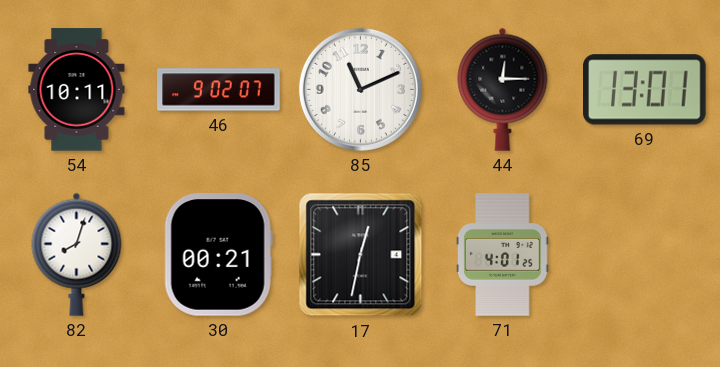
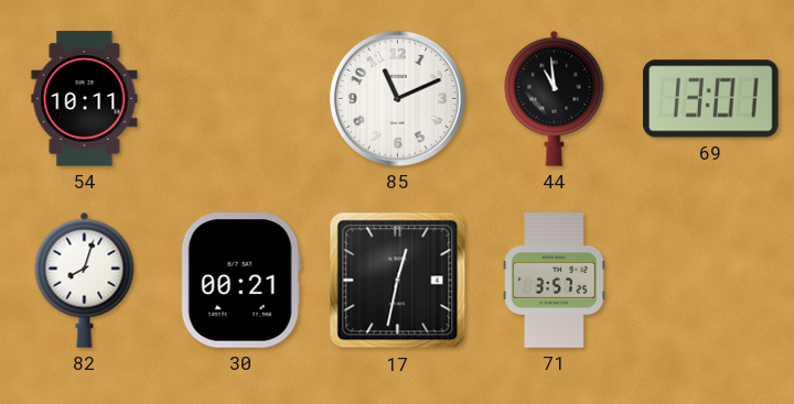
46: 9:02 -> none (219, 90)
44: 12:15 -> 10:59 (555, 98)
71: 4:01 -> 3:57 (555, 281)
